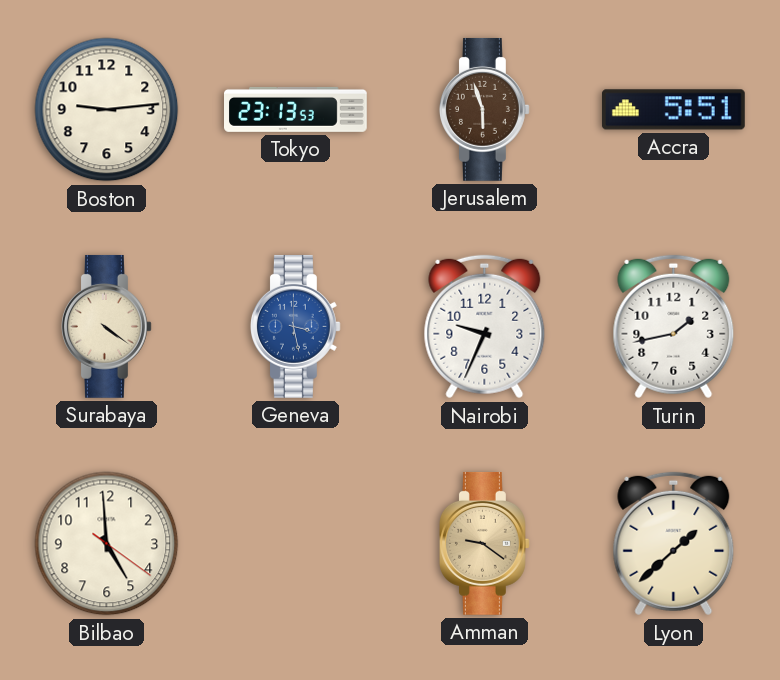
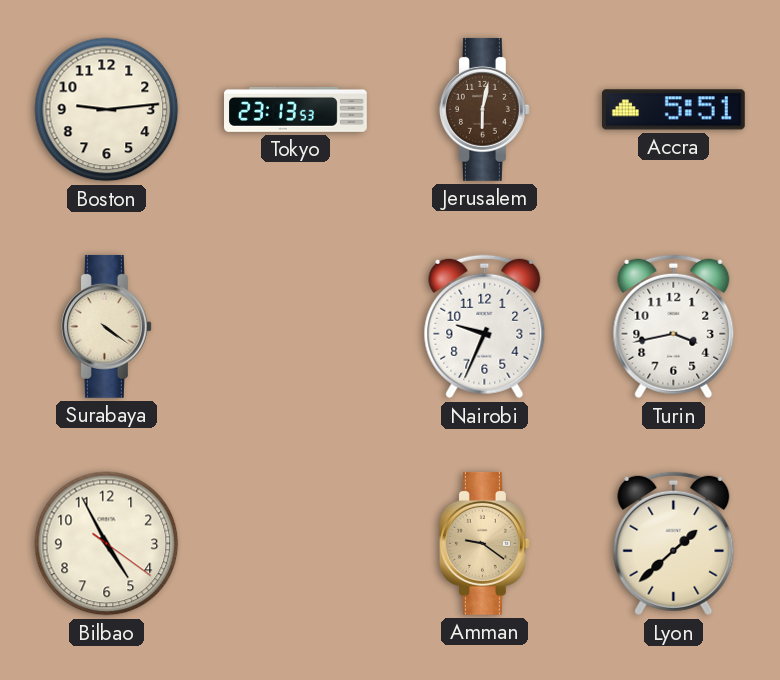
Jerusalem: 5:57 -> 6:02 (484, 109)
Geneva: 3:28 -> none (295, 326)
Turin: 1:43 -> 3:43 (674, 327)
Bilbao: 4:59 -> 4:55 (107, 544)
